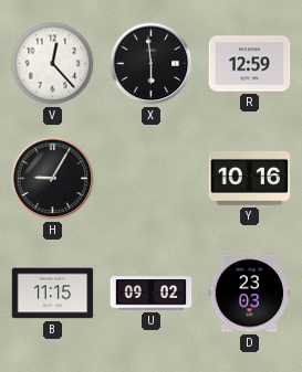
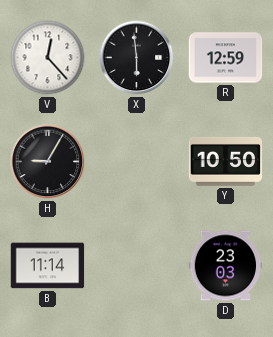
Y: 10:16 -> 10:50 (226, 162)
B: 11:15 -> 11:14 (48, 266)
U: 09:02 -> none (152, 294)
